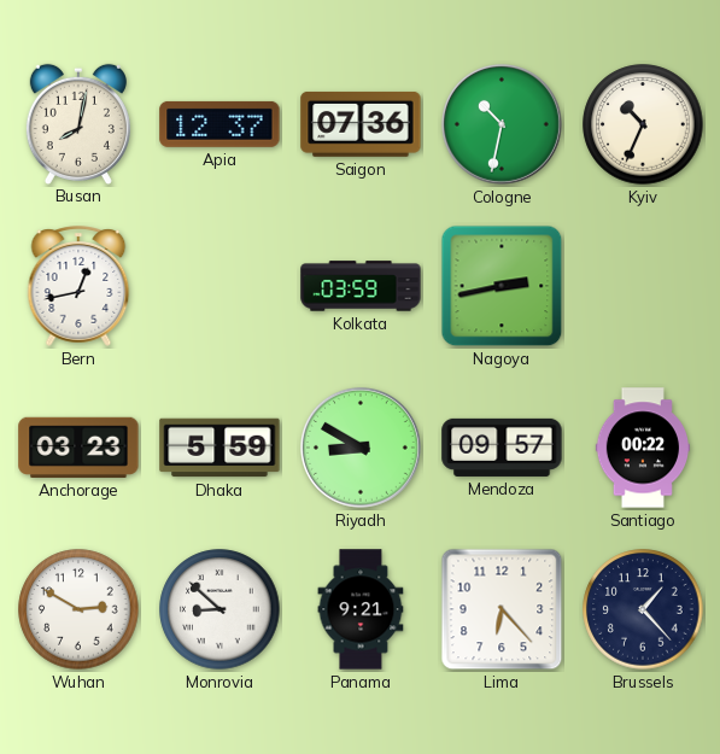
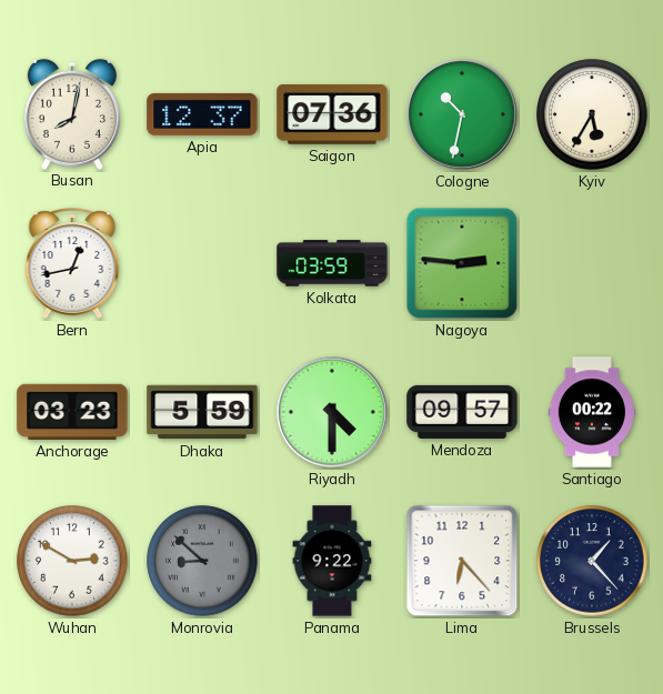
Kyiv: 10:34 -> 5:35 (592, 114)
Nagoya: 2:43 -> 2:46 (462, 263)
Riyadh: 8:50 -> 4:30 (332, 412)
Monrovia dial: white -> grey (202, 561)
Panama: 9:21 -> 9:22 (332, 561)
